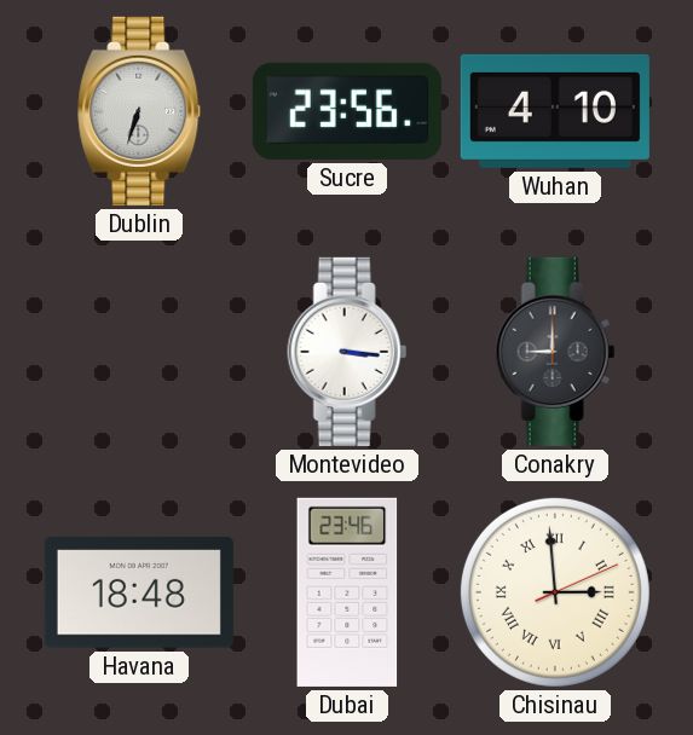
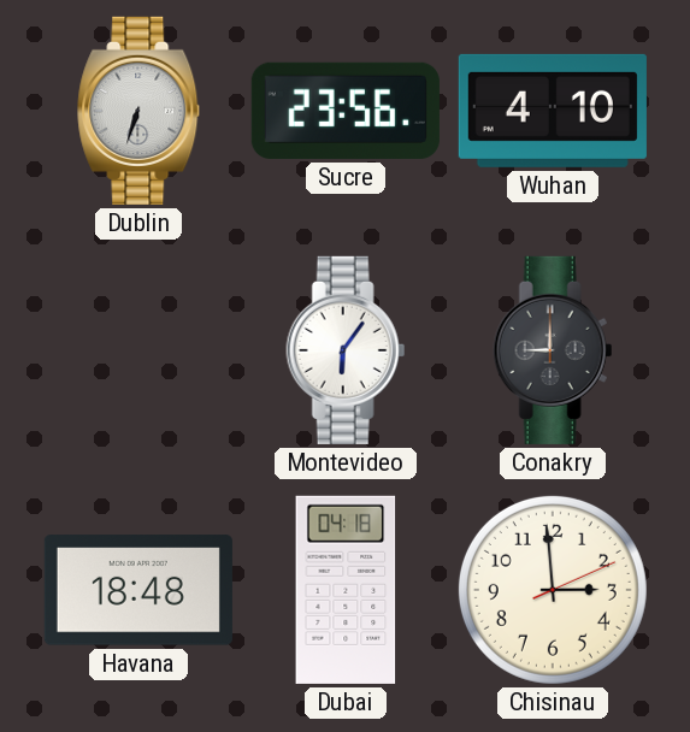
Montevideo: 3:16 -> 6:06 (346, 350)
Dubai: 23:46 -> 04:18 (346, 590)
Chisinau numerals: Roman -> Arabic (553, 590)
